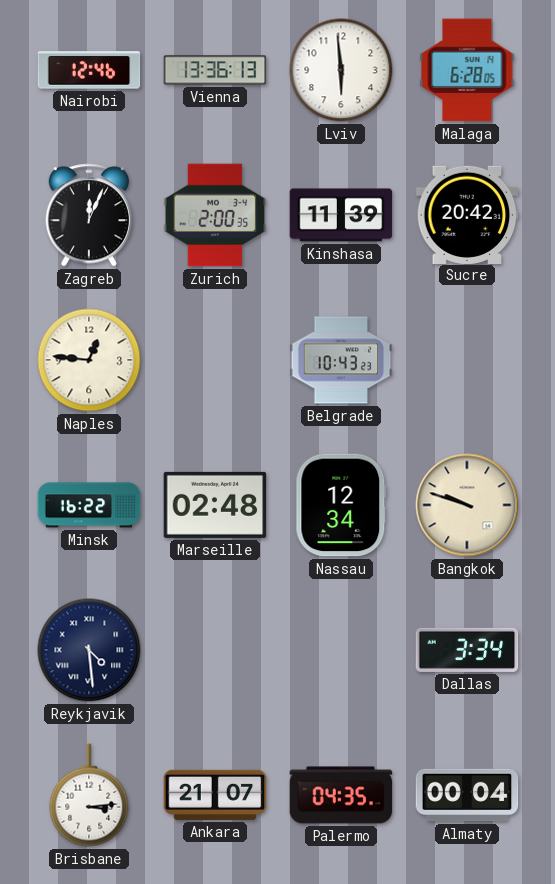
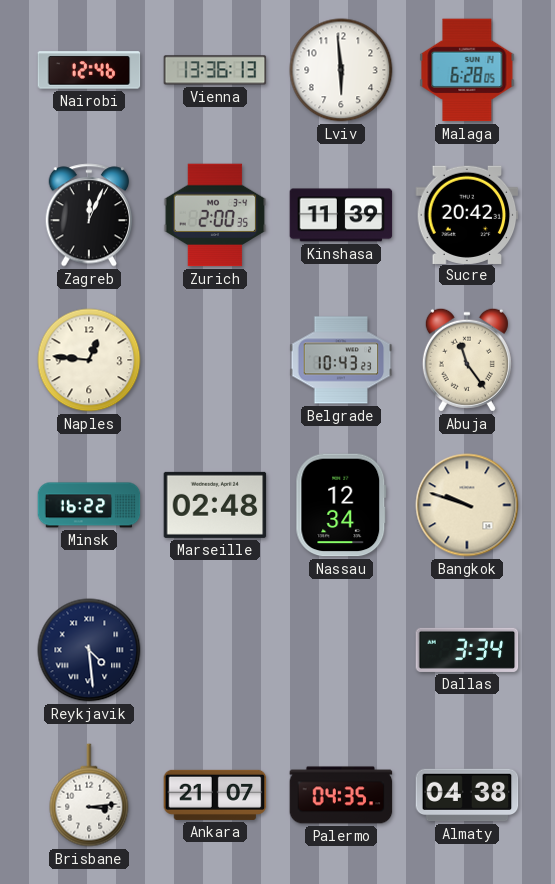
Abuja: none -> 11:24 (467, 360)
Almaty: 00:04 -> 04:38 (467, 795)
